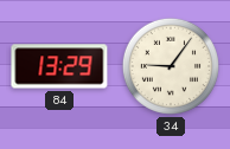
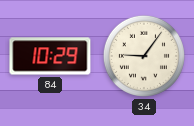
84: 13:29 -> 10:29 (50, 56)
